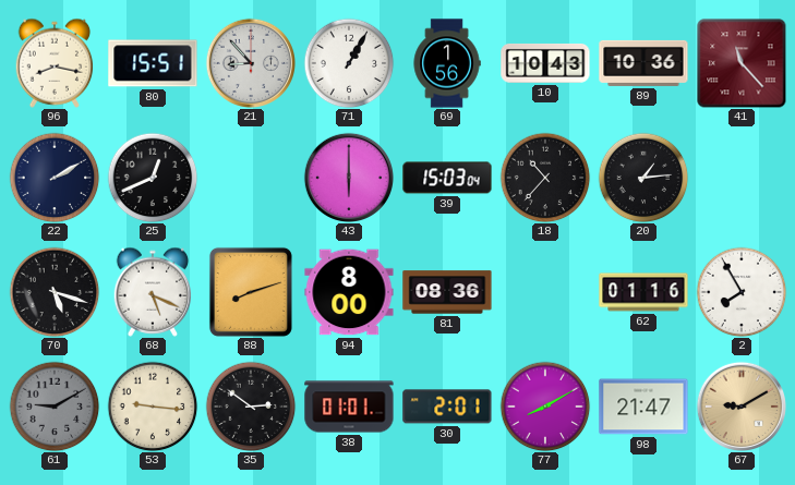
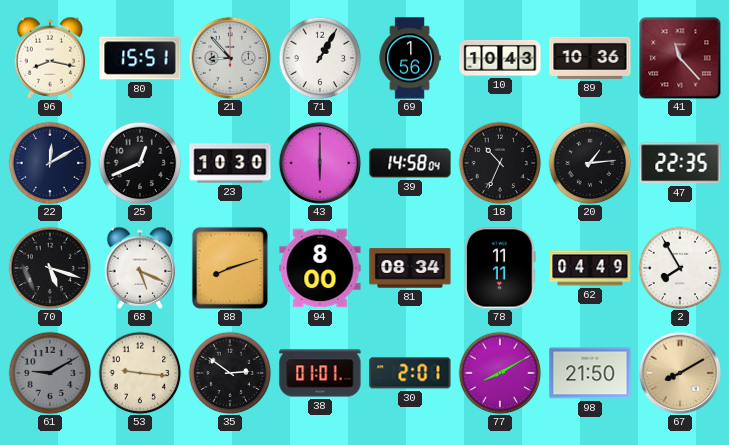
22: 2:10 -> 12:10 (50, 163)
23: none -> 10:30 (230, 163)
39: 15:03 -> 14:58 (410, 163)
18: 10:37 -> 10:34 (500, 163)
47: none -> 22:35 (680, 163)
81: 08:36 -> 08:34 (410, 268)
78: none -> 11:11 (500, 268)
62: 01:16 -> 04:49 (590, 268)
98: 21:47 -> 21:50 (590, 373)
67: 9:10 -> 8:10 (679, 372)
